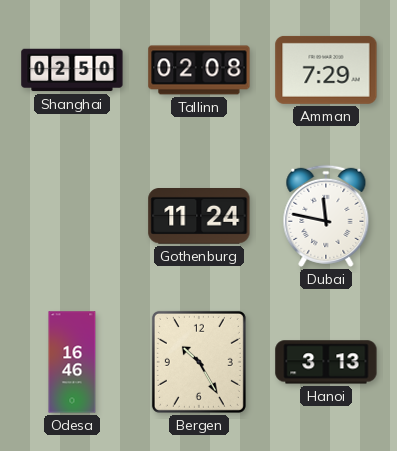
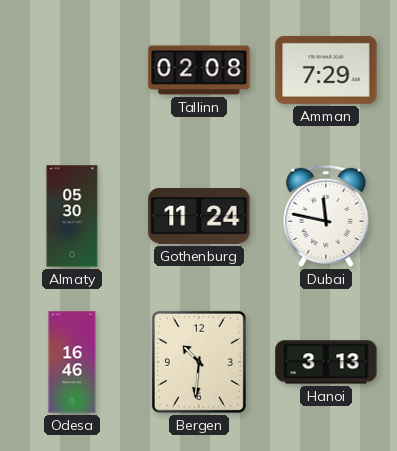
Shanghai: 02:50 -> none (72, 70)
Almaty: none -> 05:30 (72, 216)
Bergen: 10:25 -> 10:31 (199, 362)
